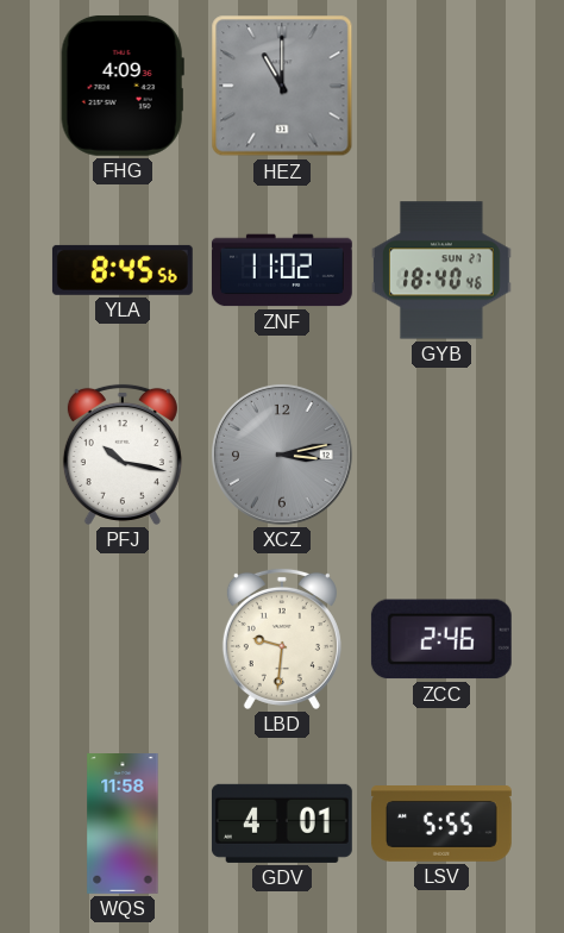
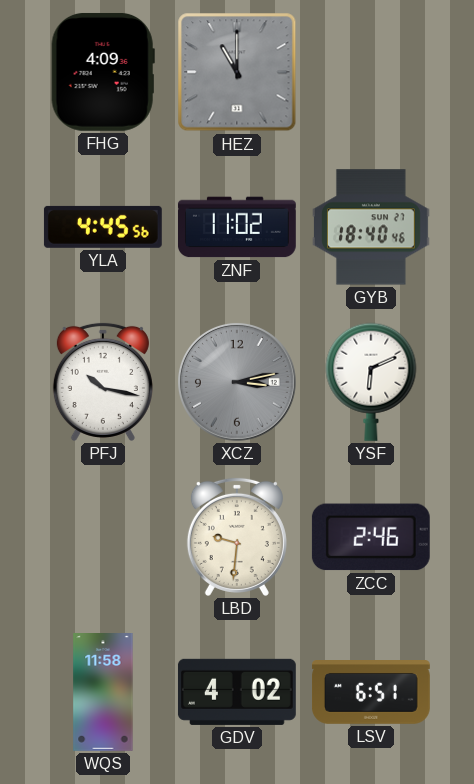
YLA: 8:45 -> 4:45 (103, 227)
YSF: none -> 6:11 (371, 382)
GDV: 4:01 -> 4:02 (237, 692)
LSV: 5:55 -> 6:51 (372, 693)
